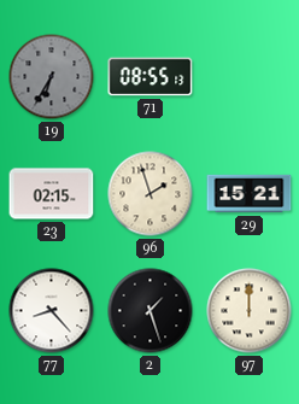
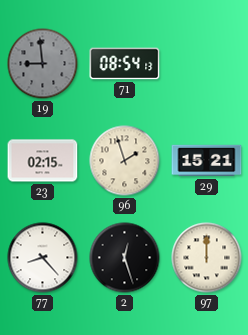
19: 6:35 -> 8:59 (43, 64)
71: 08:55 -> 08:54 (125, 64)
2: 1:27 -> 12:27 (125, 258)
